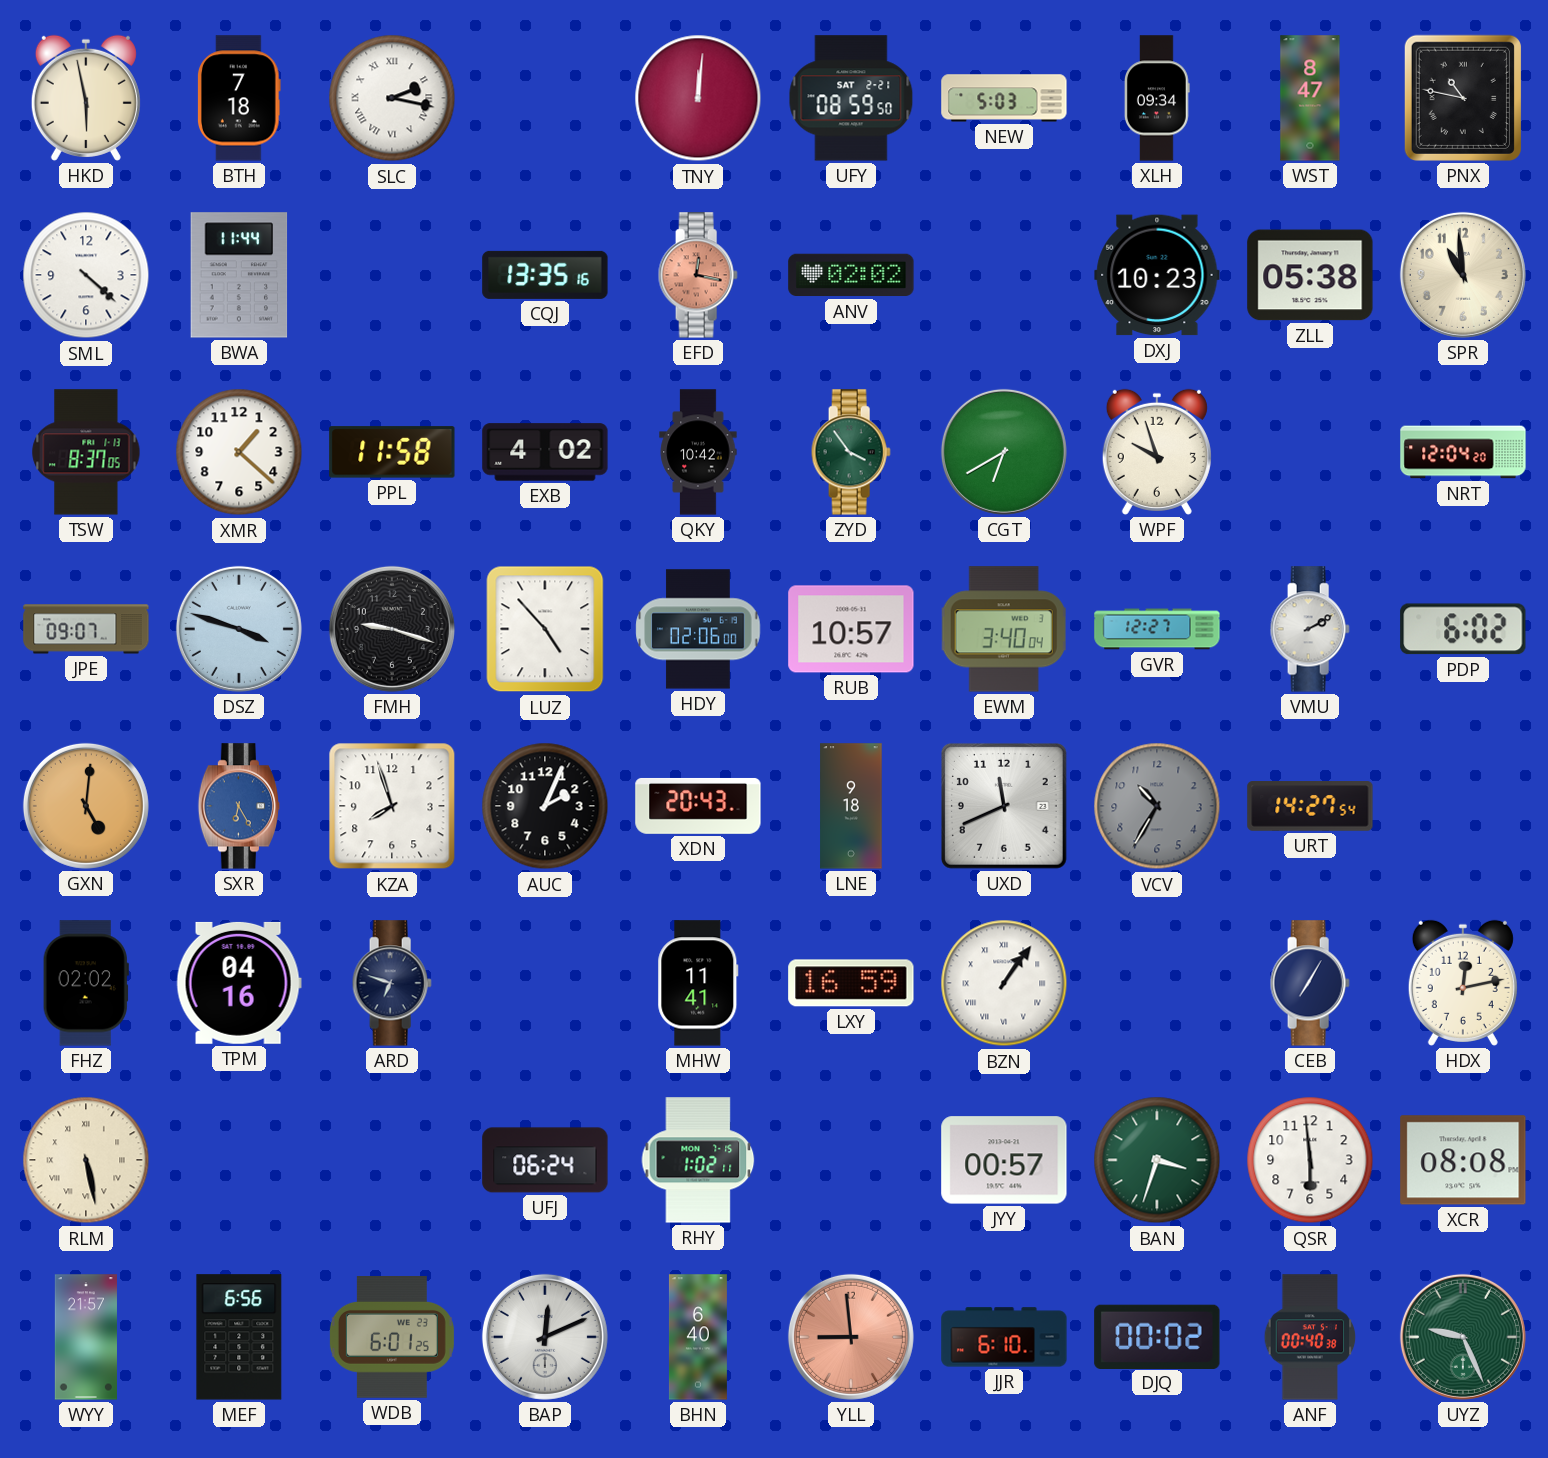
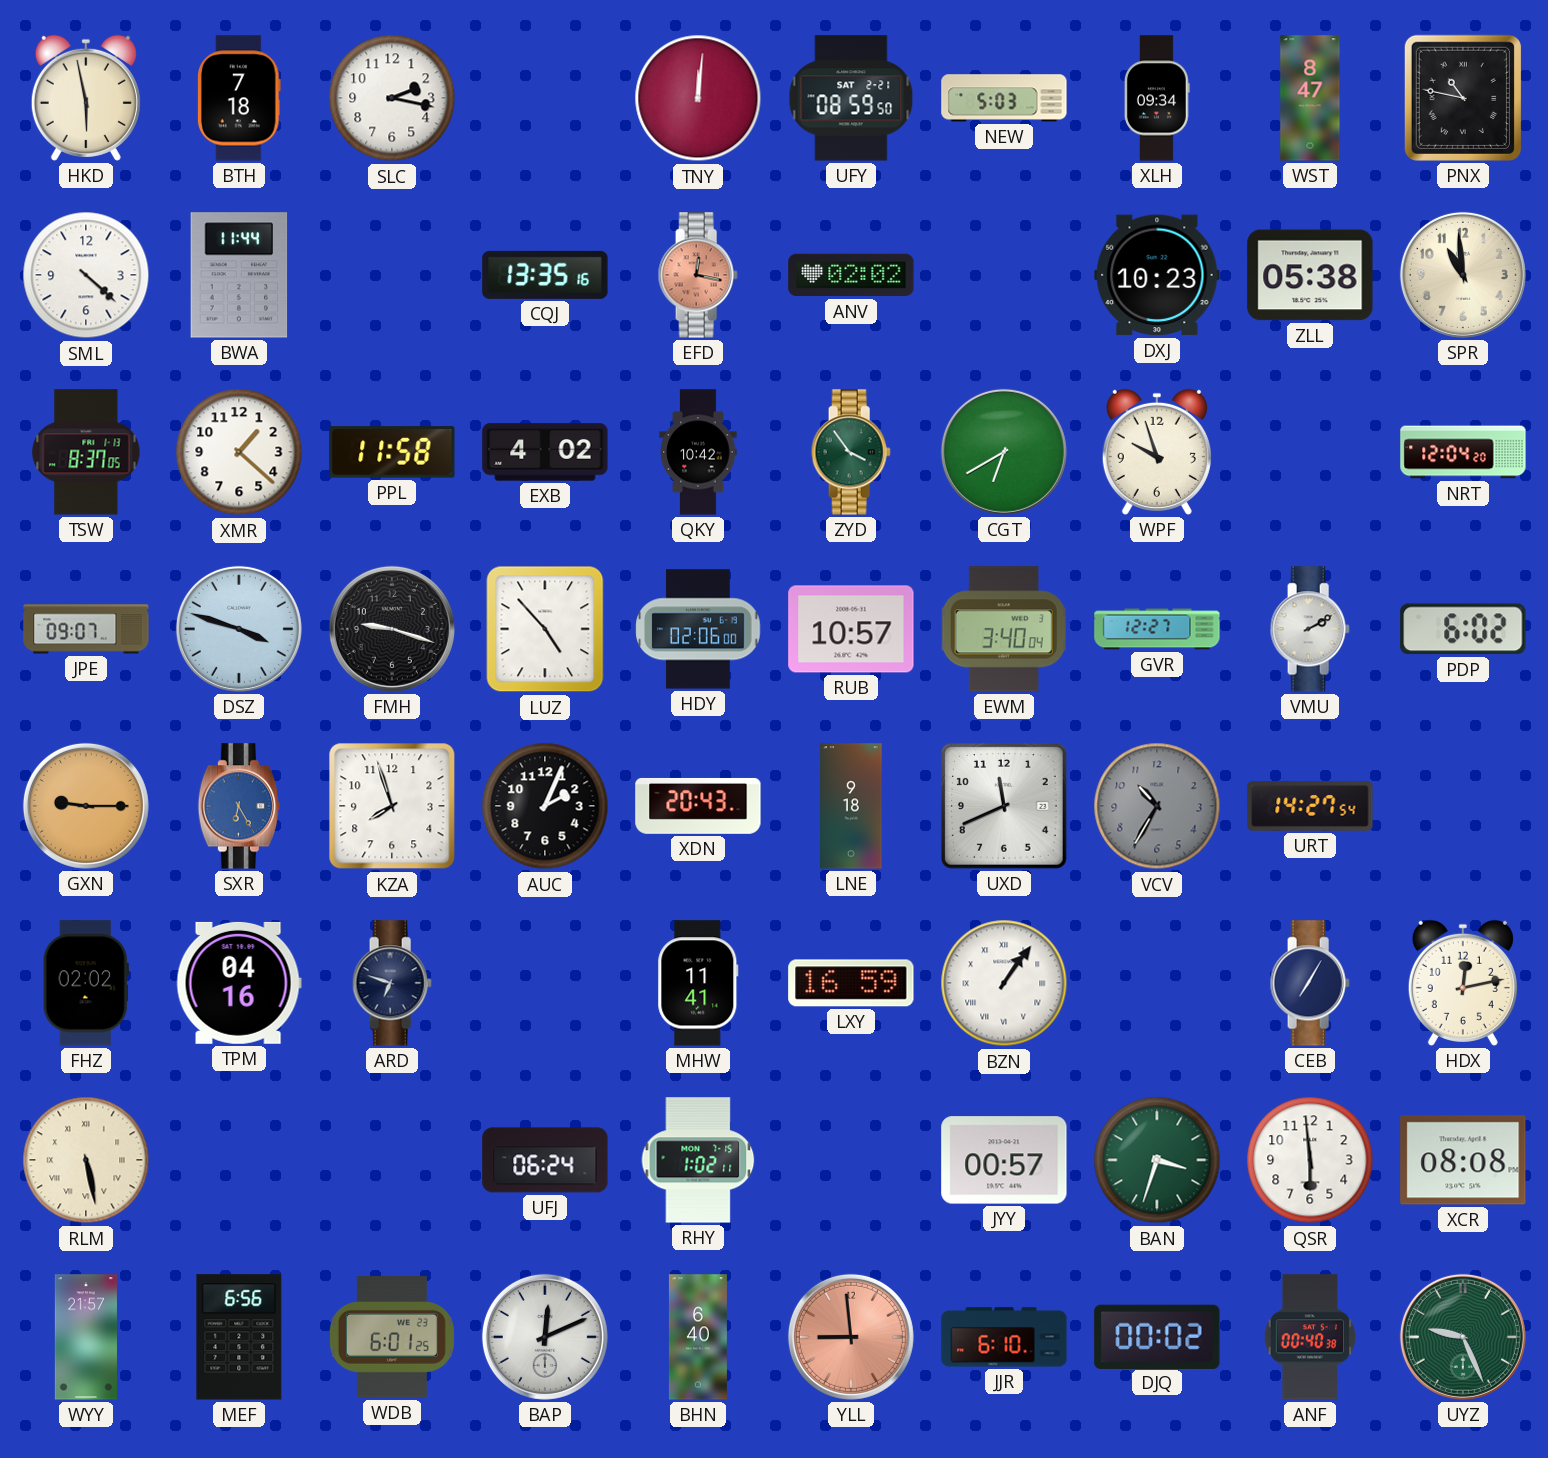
SLC numerals: Roman -> Arabic (392, 98)
GXN: 5:01 -> 9:15 (86, 806)
